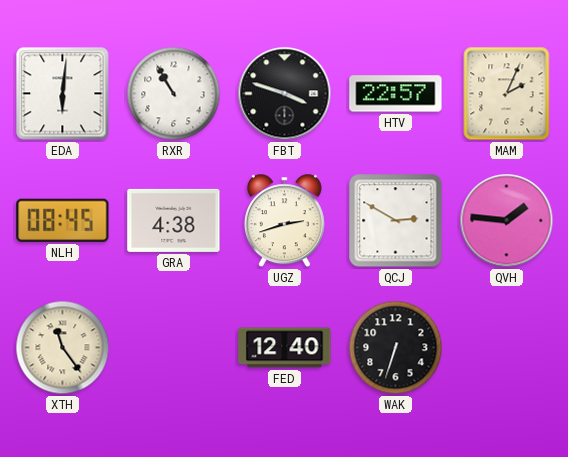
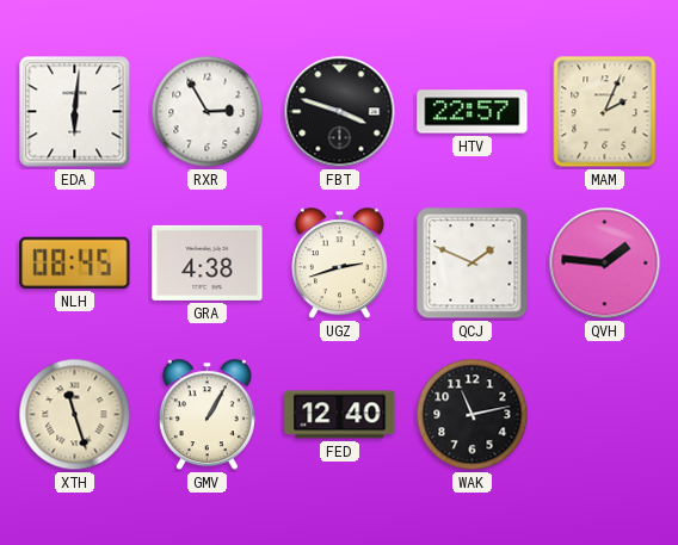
RXR: 10:55 -> 2:55 (208, 112)
QCJ: 2:50 -> 1:49 (473, 264)
XTH: 11:24 -> 11:27 (75, 415)
GMV: none -> 1:05 (207, 415)
WAK: 6:33 -> 11:13 (473, 415)
